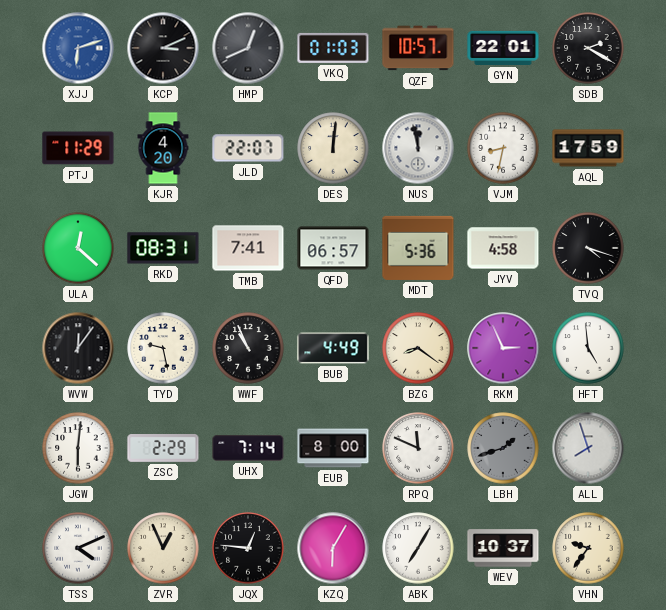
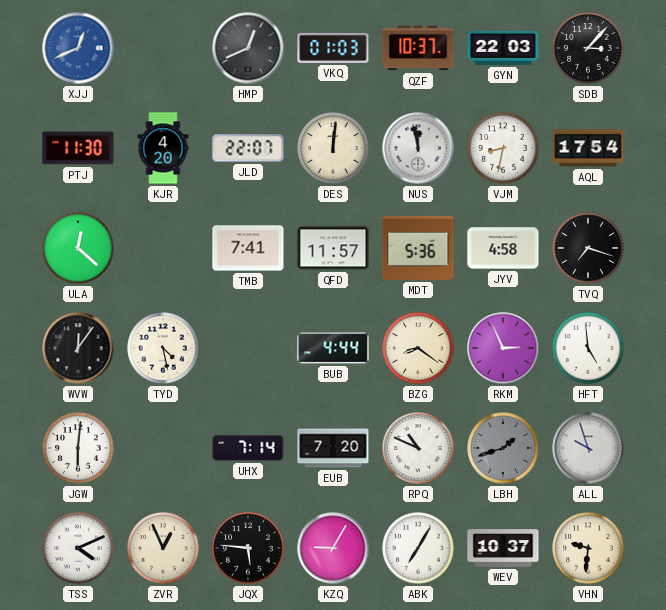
XJJ: 6:12 -> 12:41 (78, 48)
KCP: 3:11 -> none (163, 48)
QZF: 10:57 -> 10:37 (418, 48)
GYN: 22:01 -> 22:03 (503, 48)
SDB: 2:20 -> 3:07 (588, 48)
PTJ: 11:29 -> 11:30 (78, 148)
AQL: 17:59 -> 17:54 (588, 148)
RKD: 08:31 -> none (163, 248)
QFD: 06:57 -> 11:57 (333, 248)
TVQ: 4:18 -> 7:18 (588, 248)
TYD: 9:28 -> 4:28 (163, 348)
WWF: 10:56 -> none (248, 348)
BUB: 4:49 -> 4:44 (333, 348)
ZSC: 2:29 -> none (163, 449)
EUB: 8:00 -> 7:20 (333, 448)
RPQ: 11:49 -> 10:49 (418, 448)
ALL: 7:57 -> 9:57 (588, 448)
JQX: 12:46 -> 5:46 (248, 548)
KZQ: 6:05 -> 9:05 (333, 548)
VHN: 9:36 -> 9:31 (588, 548)
